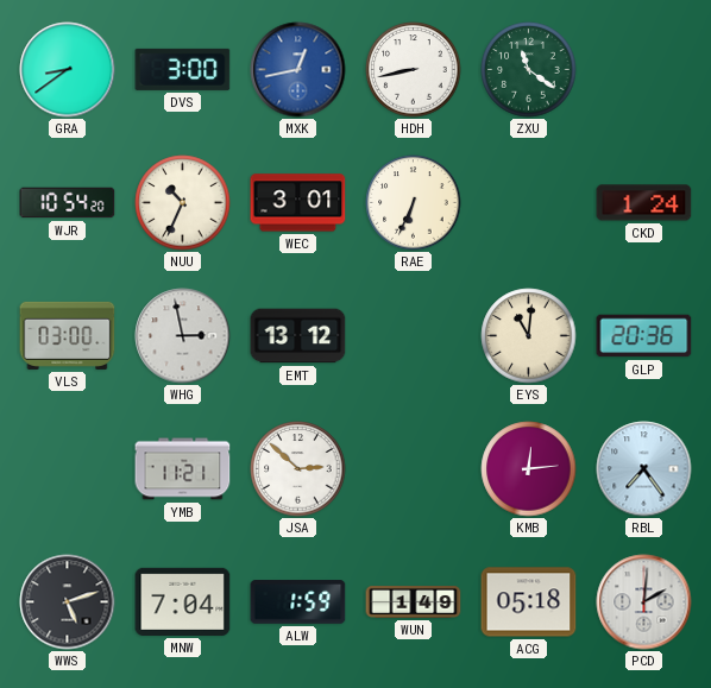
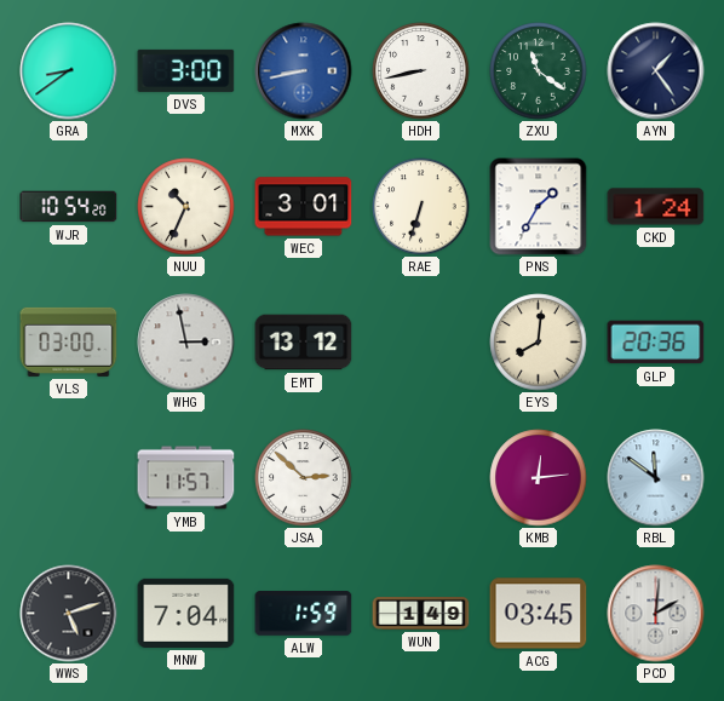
MXK: 12:43 -> 8:43 (304, 71)
AYN: none -> 1:24 (656, 71)
RAE: 6:34 -> 6:33 (421, 207)
PNS: none -> 1:35 (539, 207)
EYS: 11:01 -> 8:01 (539, 343)
YMB: 11:21 -> 11:57 (186, 478)
RBL: 7:24 -> 11:51 (656, 478)
ACG: 05:18 -> 03:45 (539, 614)
